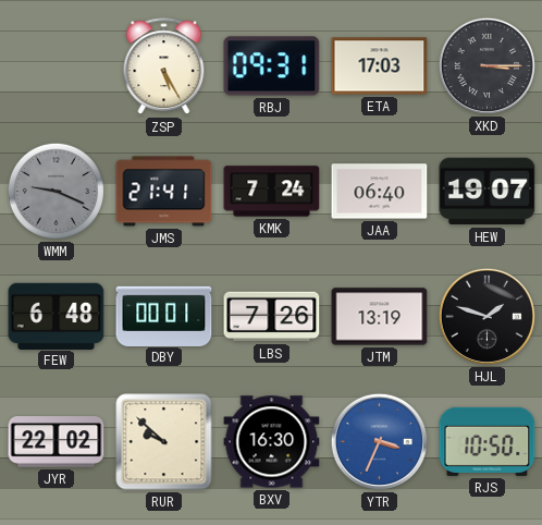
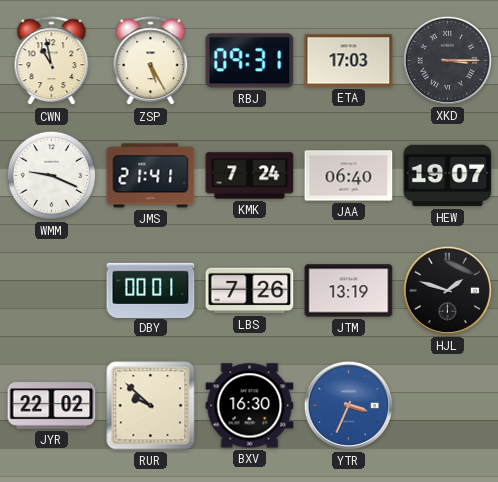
CWN: none -> 10:58 (52, 61)
WMM dial: grey -> white (51, 175)
FEW: 6:48 -> none (57, 316)
RJS: 10:50 -> none (488, 441)
